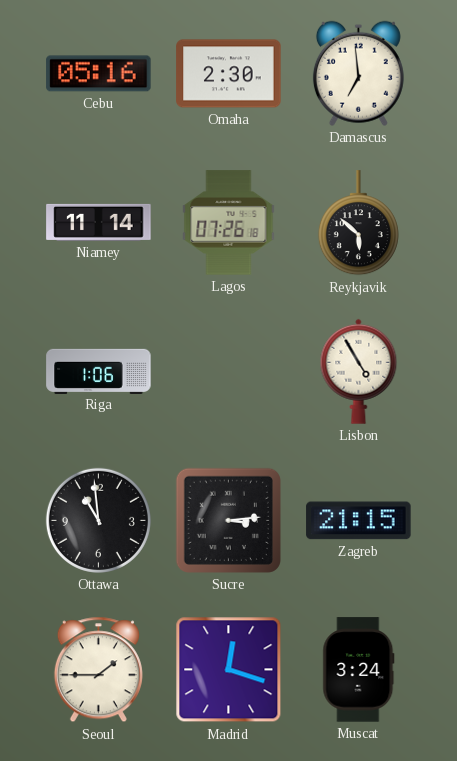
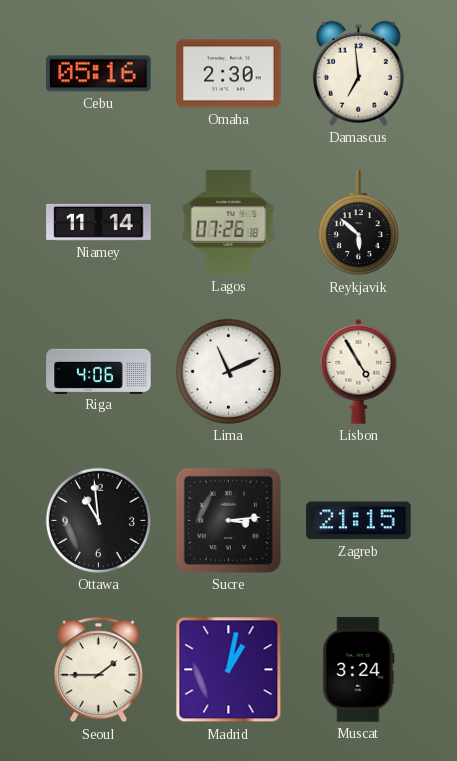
Riga: 1:06 -> 4:06 (99, 371)
Lima: none -> 11:11 (228, 371)
Madrid: 12:18 -> 1:02 (229, 670)
